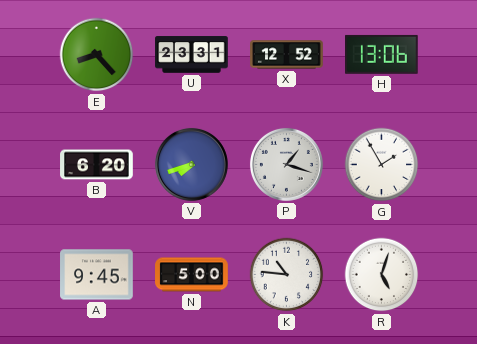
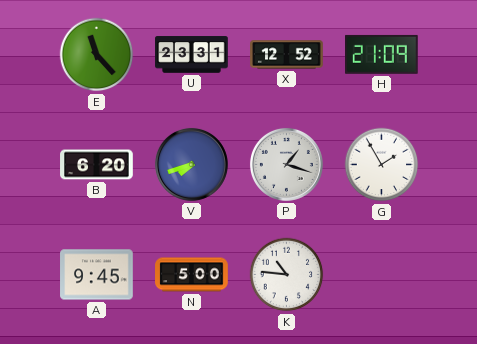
E: 8:23 -> 11:23 (97, 55)
H: 13:06 -> 21:09 (382, 54)
R: 5:03 -> none (382, 275)
